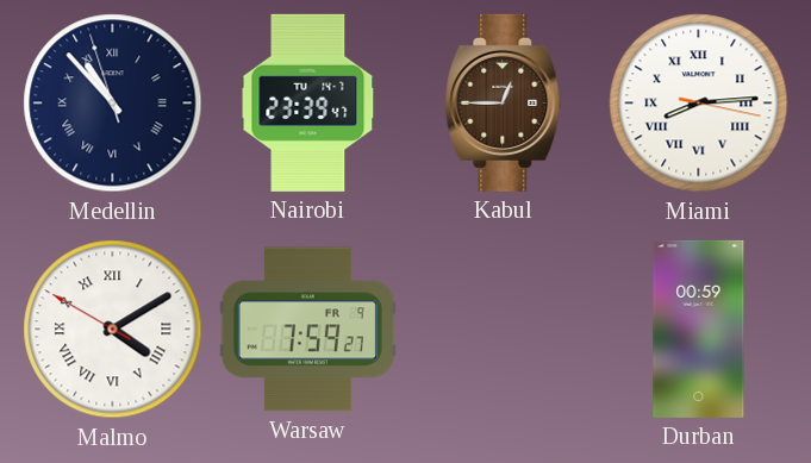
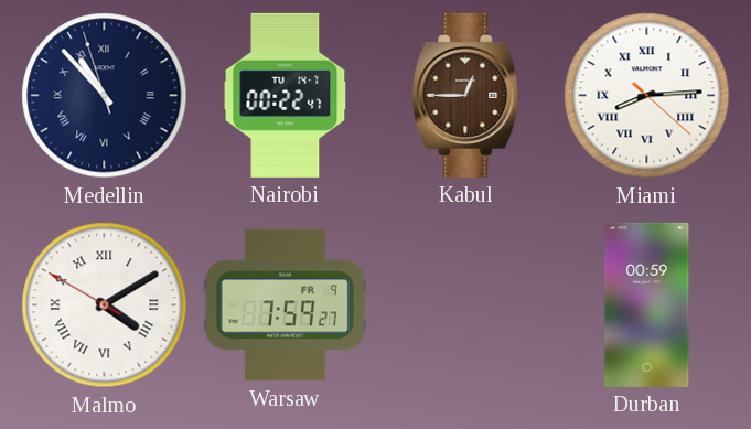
Nairobi: 23:39 -> 00:22 (286, 95)
Miami: 8:14:17 -> 8:14:22 (647, 96)
